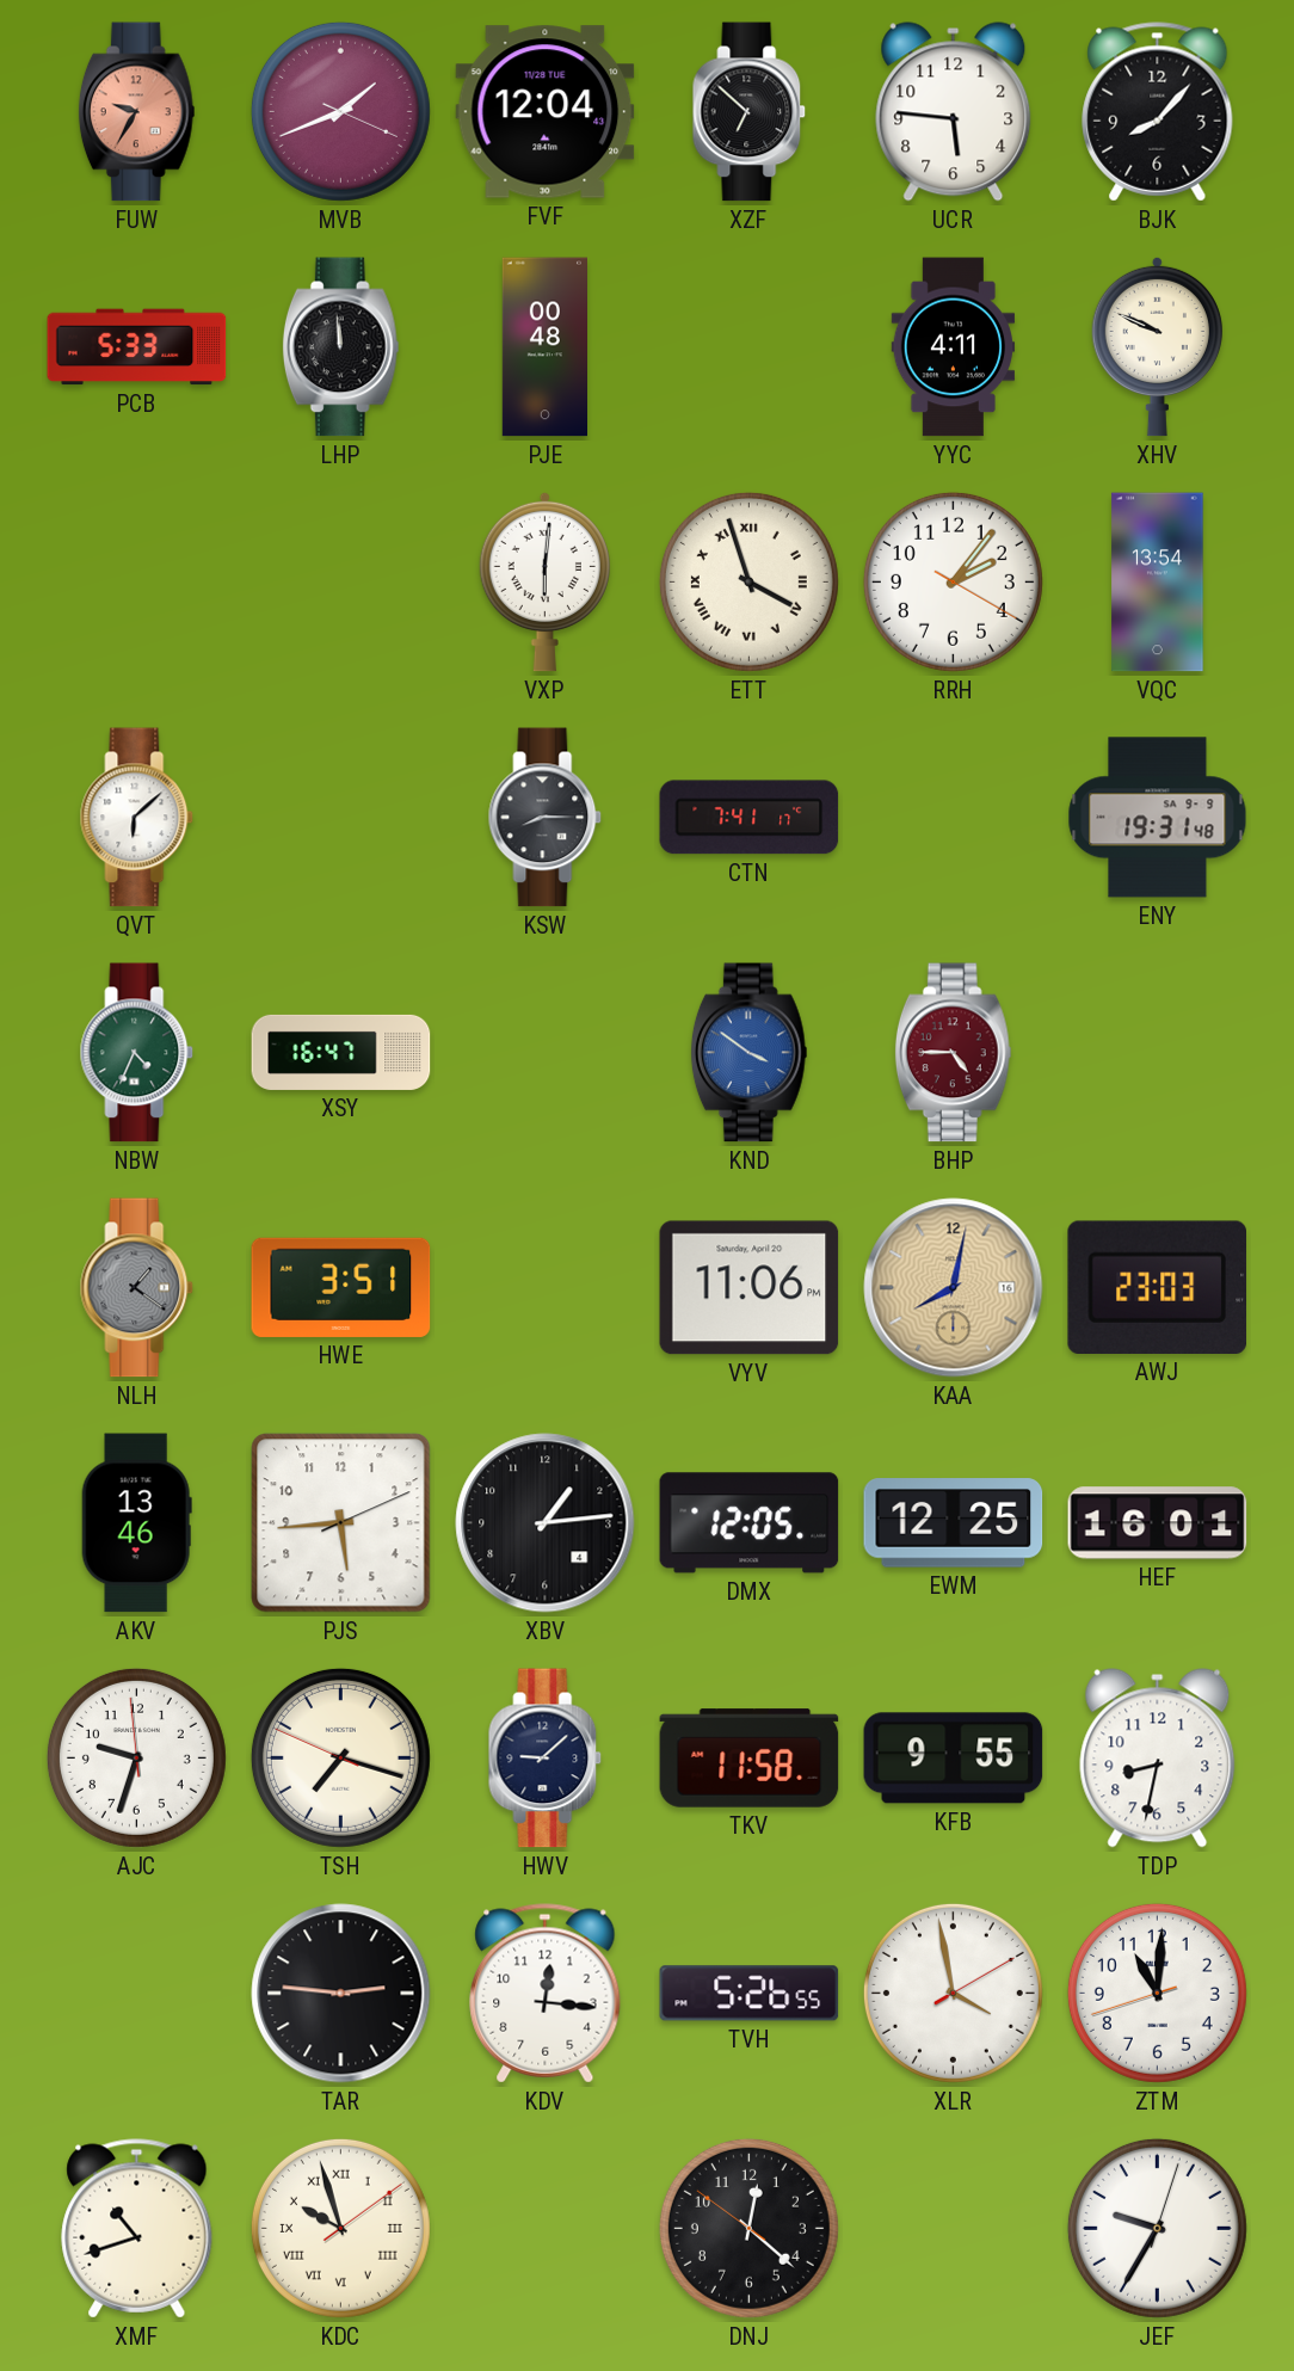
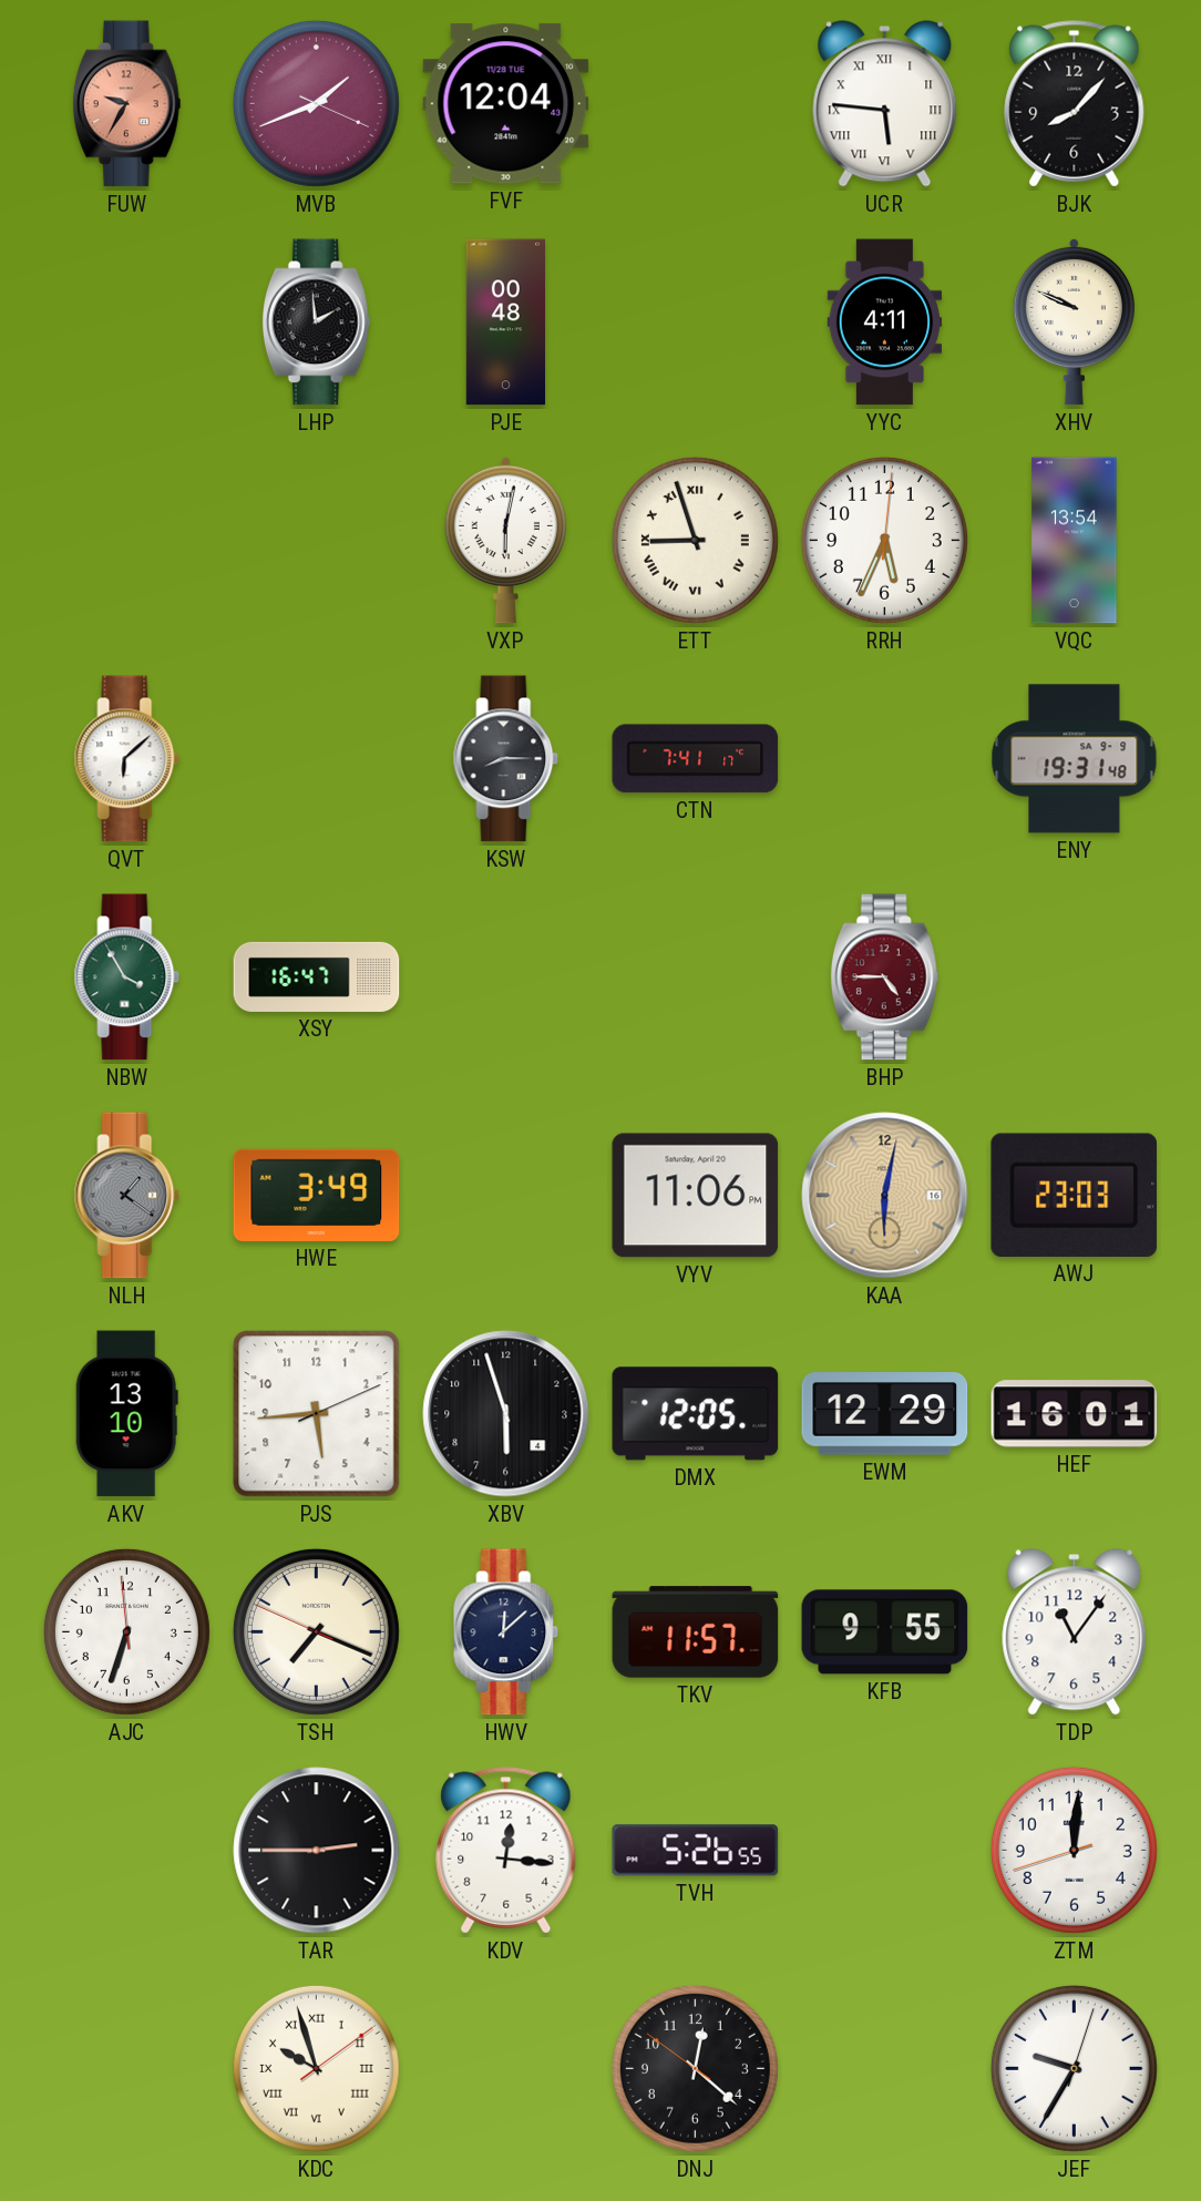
XZF: 6:52 -> none (750, 112)
UCR numerals: Arabic -> Roman (885, 104)
PCB: 5:33 -> none (137, 347)
LHP: 11:59 -> 1:59 (316, 323)
VXP: 6:01 -> 6:02 (505, 540)
ETT: 3:57 -> 8:57 (695, 540)
RRH: 2:06 -> 5:34 (884, 540)
NBW: 4:34 -> 3:55 (127, 977)
KND: 3:51 -> none (748, 1053)
HWE: 3:51 -> 3:49 (317, 1195)
KAA: 8:02 -> 6:02 (885, 1196)
AKV: 13:46 -> 13:10 (126, 1414)
XBV: 1:14 -> 5:57 (506, 1414)
EWM: 12:25 -> 12:29 (885, 1414)
AJC: 9:32 -> 6:32 (126, 1631)
TSH: 7:17 -> 7:18 (316, 1631)
HWV: 9:08 -> 12:08 (506, 1632)
TKV: 11:58 -> 11:57 (696, 1632)
TDP: 8:32 -> 11:06 (1075, 1632)
TAR: 2:46 -> 2:45 (317, 1851)
XLR: 3:58 -> none (953, 1993)
ZTM: 11:00 -> 12:00 (1074, 1850)
XMF: 10:42 -> none (137, 2229)
